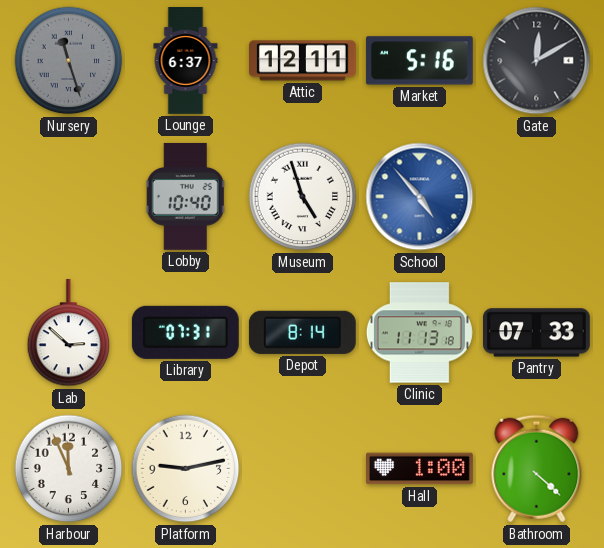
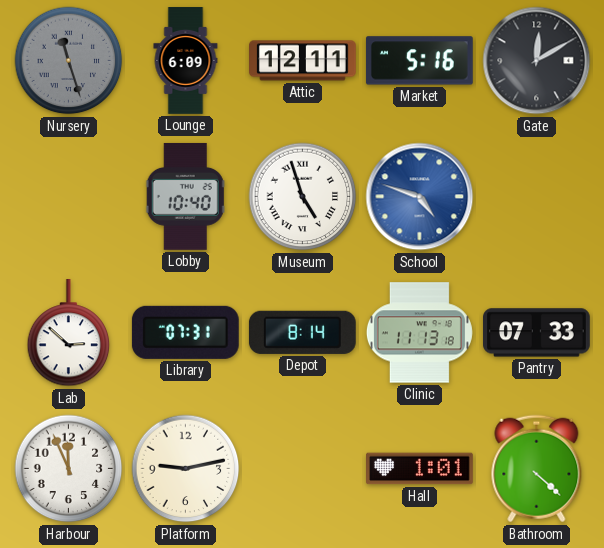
Lounge: 6:37 -> 6:09 (186, 61)
School: 4:53 -> 4:48 (420, 197)
Hall: 1:00 -> 1:01 (420, 469)
